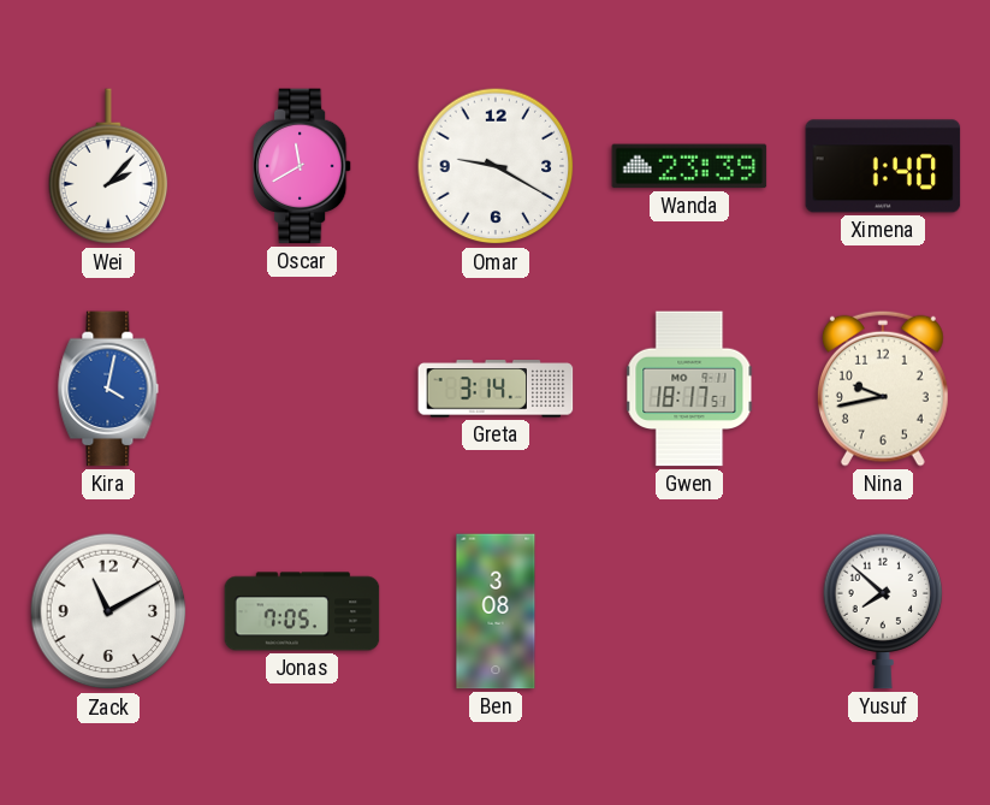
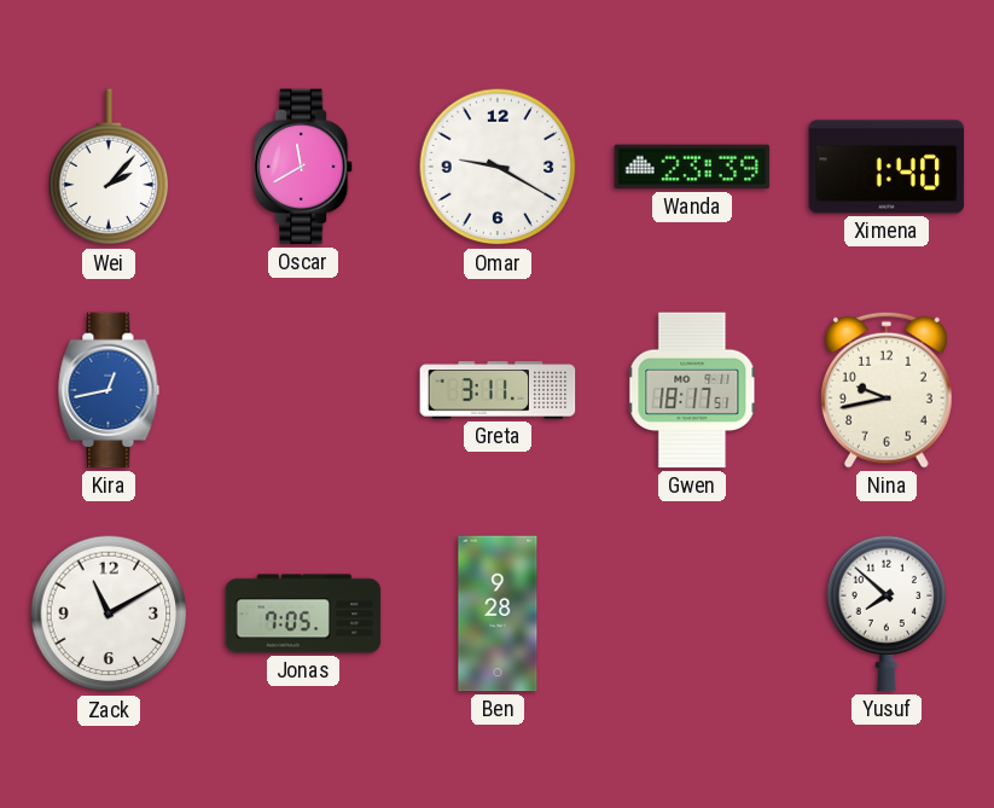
Kira: 4:02 -> 12:43 (109, 390)
Greta: 3:14 -> 3:11 (498, 390)
Ben: 3:08 -> 9:28 (498, 614)
